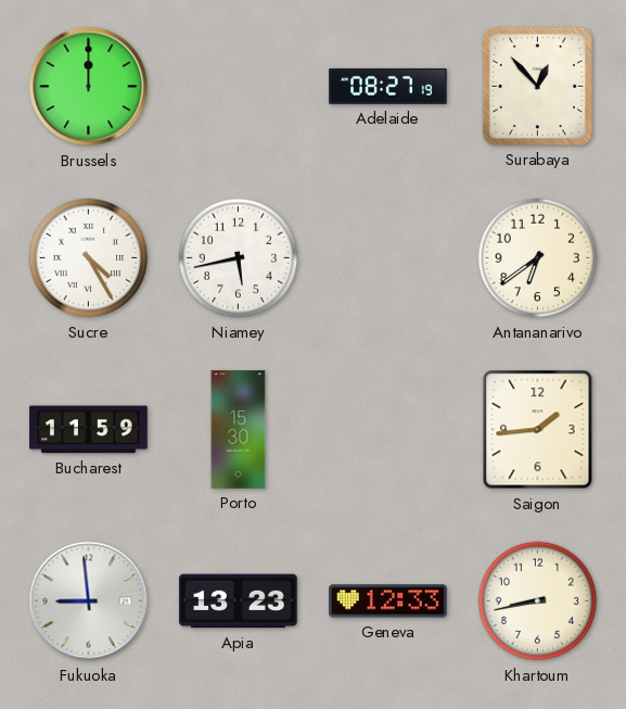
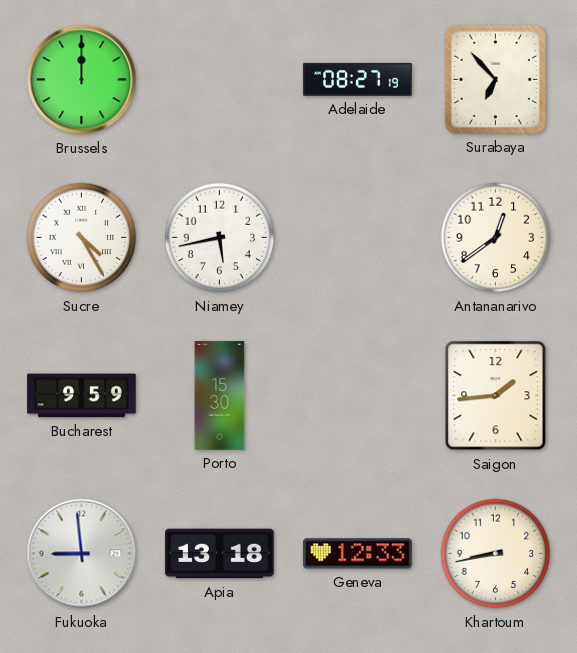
Surabaya: 12:53 -> 6:53 (495, 79)
Antananarivo: 6:39 -> 12:39 (496, 238)
Bucharest: 11:59 -> 9:59 (82, 396)
Apia: 13:23 -> 13:18 (220, 554)
